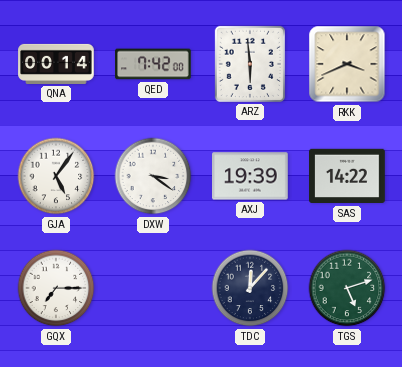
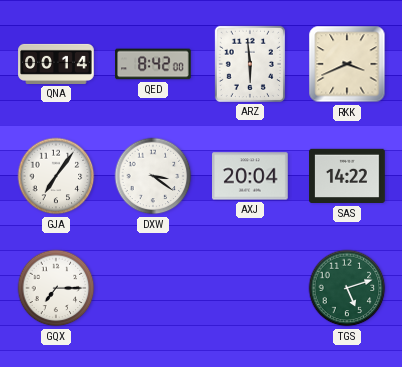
QED: 7:42 -> 8:42 (153, 64)
GJA: 5:06 -> 7:06 (56, 176)
AXJ: 19:39 -> 20:04 (251, 176)
TDC: 12:07 -> none (250, 288)
